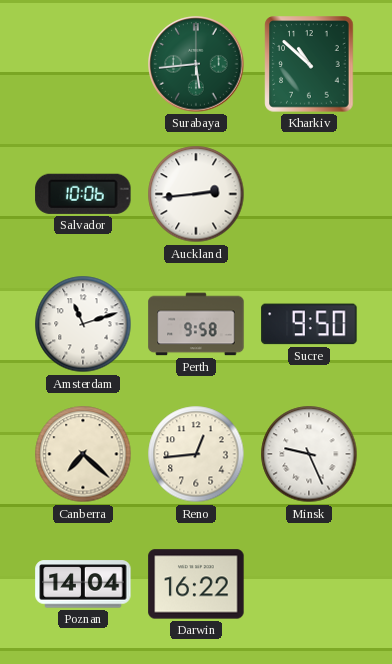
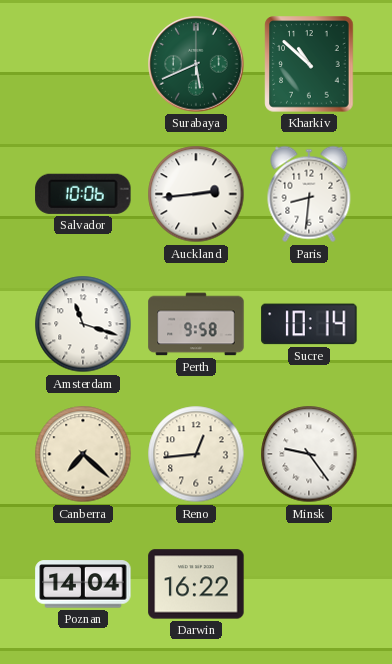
Surabaya: 5:44 -> 5:41 (196, 64)
Paris: none -> 8:31 (309, 194)
Amsterdam: 11:12 -> 11:18 (83, 324)
Sucre: 9:50 -> 10:14 (309, 324)
Minsk: 9:26 -> 9:24 (309, 454)
